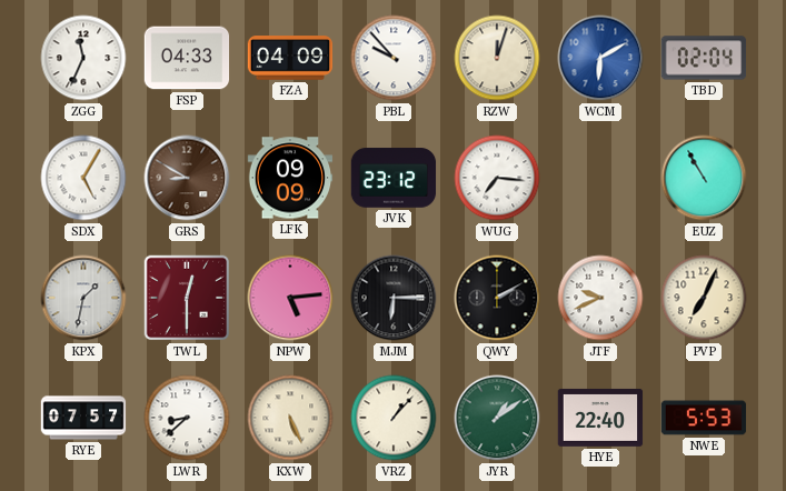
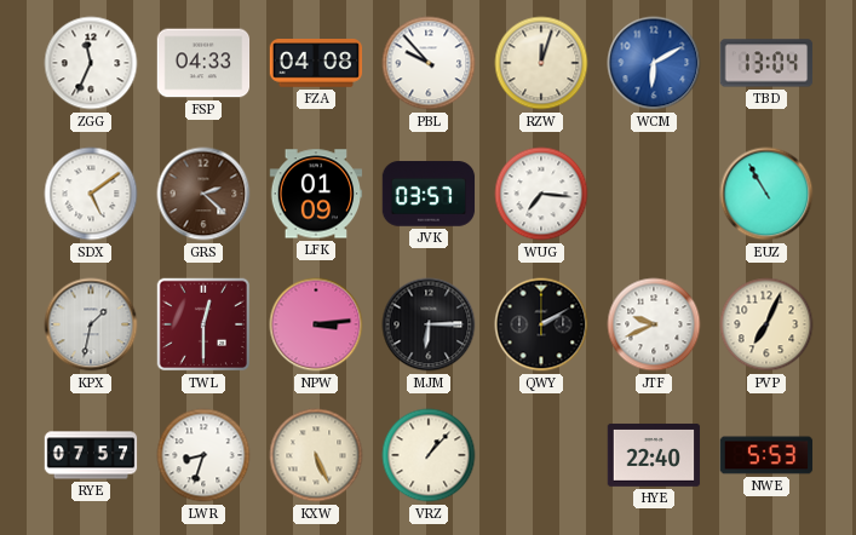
FZA: 04:09 -> 04:08 (316, 63)
TBD: 02:04 -> 13:04 (766, 63)
SDX: 5:05 -> 5:09 (91, 194)
GRS: 8:50 -> 2:22 (203, 194)
LFK: 09:09 -> 01:09 (316, 194)
JVK: 23:12 -> 03:57 (429, 194)
NPW: 5:14 -> 3:14 (316, 324)
LWR: 8:38 -> 8:33 (203, 455)
JYR: 1:09 -> none (497, 418)
